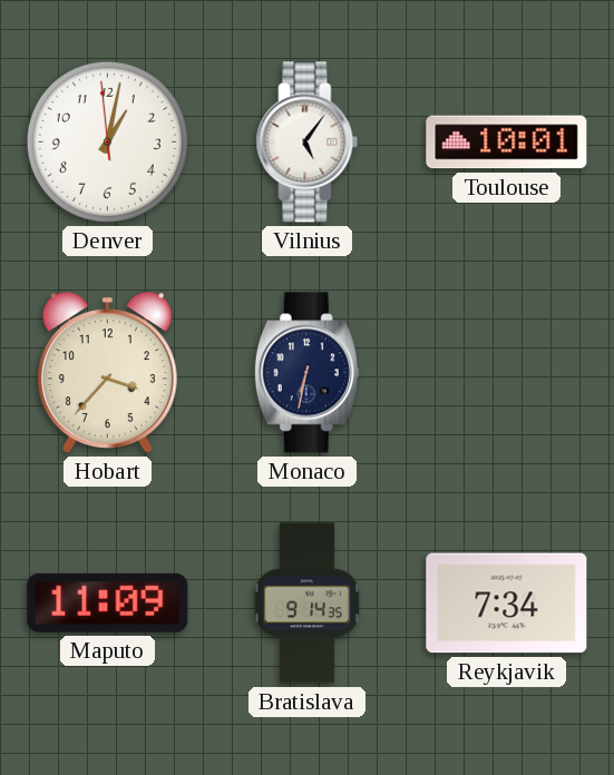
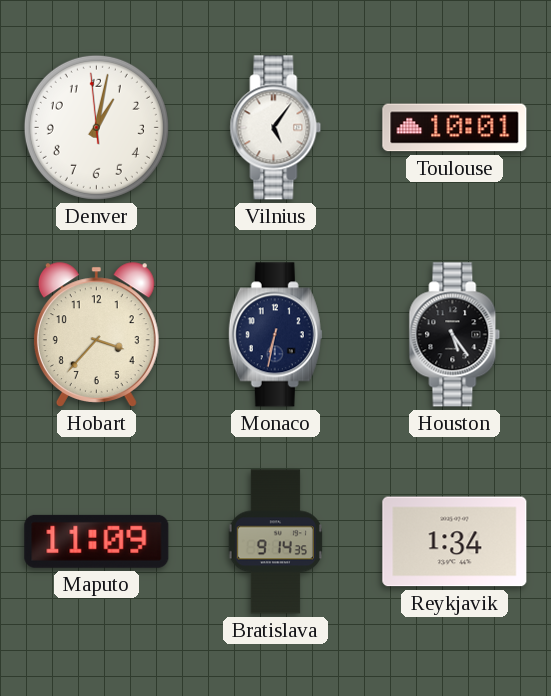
Houston: none -> 5:24 (455, 335)
Reykjavik: 7:34 -> 1:34 (455, 542)
